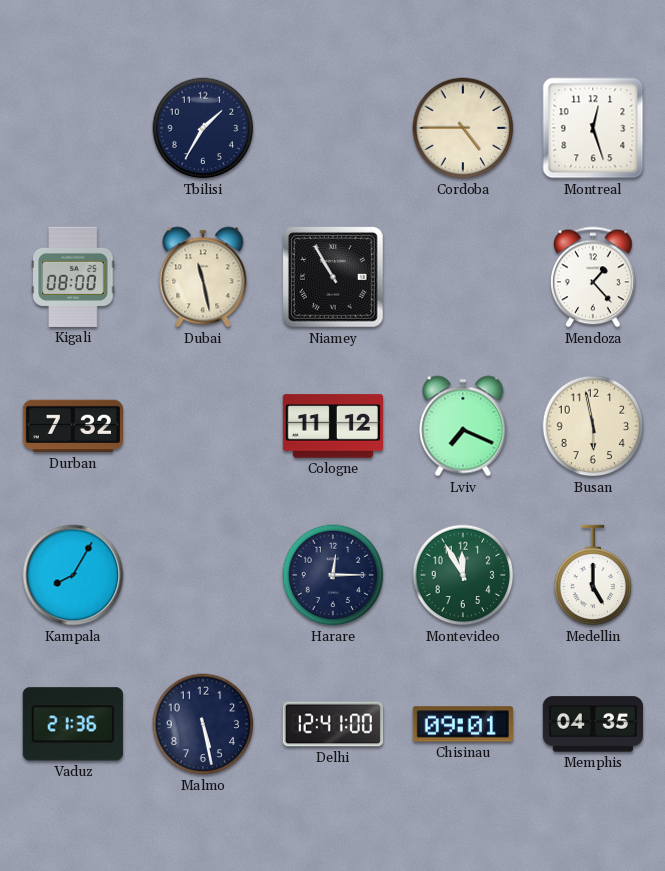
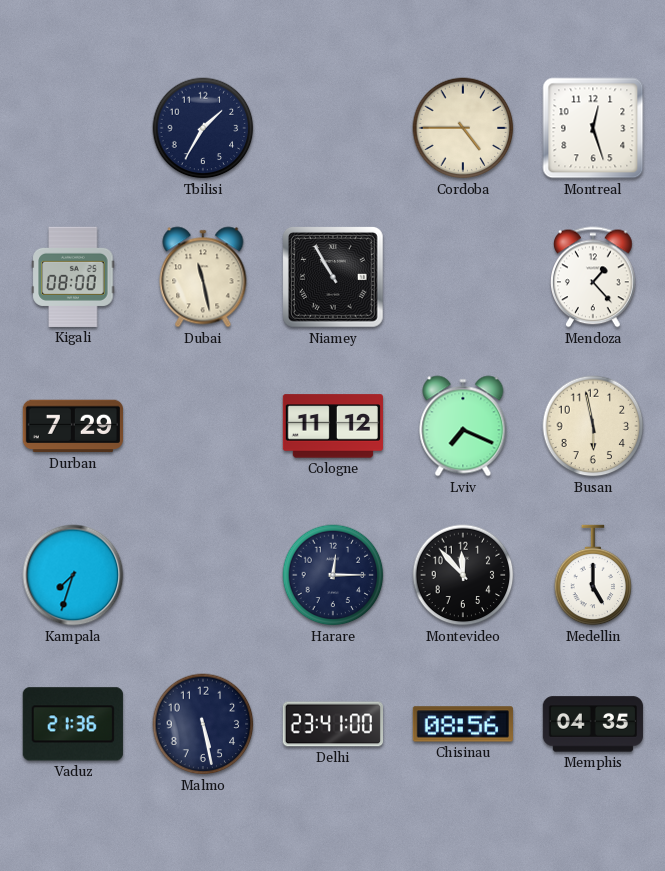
Durban: 7:32 -> 7:29 (73, 426)
Kampala: 8:05 -> 7:33 (73, 575)
Montevideo: 11:55 -> 11:53 (463, 575)
Montevideo dial: green -> black (463, 575)
Delhi: 12:41 -> 23:41 (332, 724)
Chisinau: 09:01 -> 08:56 (463, 724)
